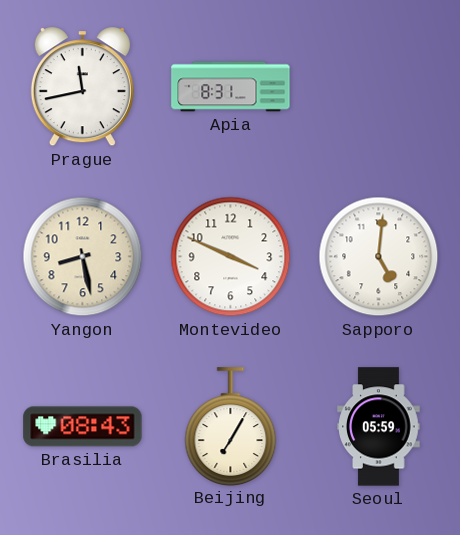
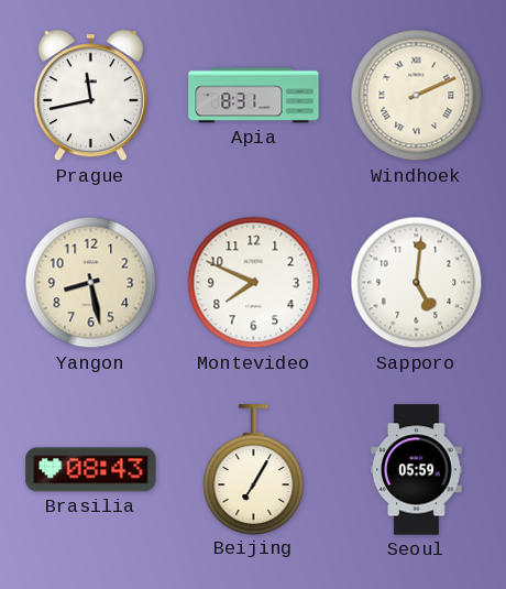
Windhoek: none -> 2:11 (417, 96)
Montevideo: 3:49 -> 7:49 (254, 283)
